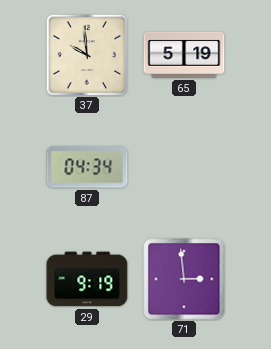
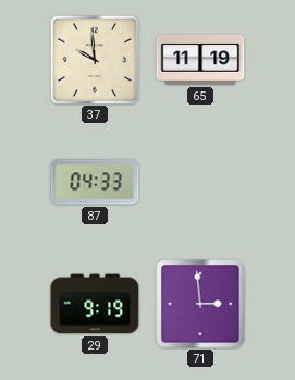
65: 5:19 -> 11:19 (200, 60)
87: 04:34 -> 04:33 (95, 182)
